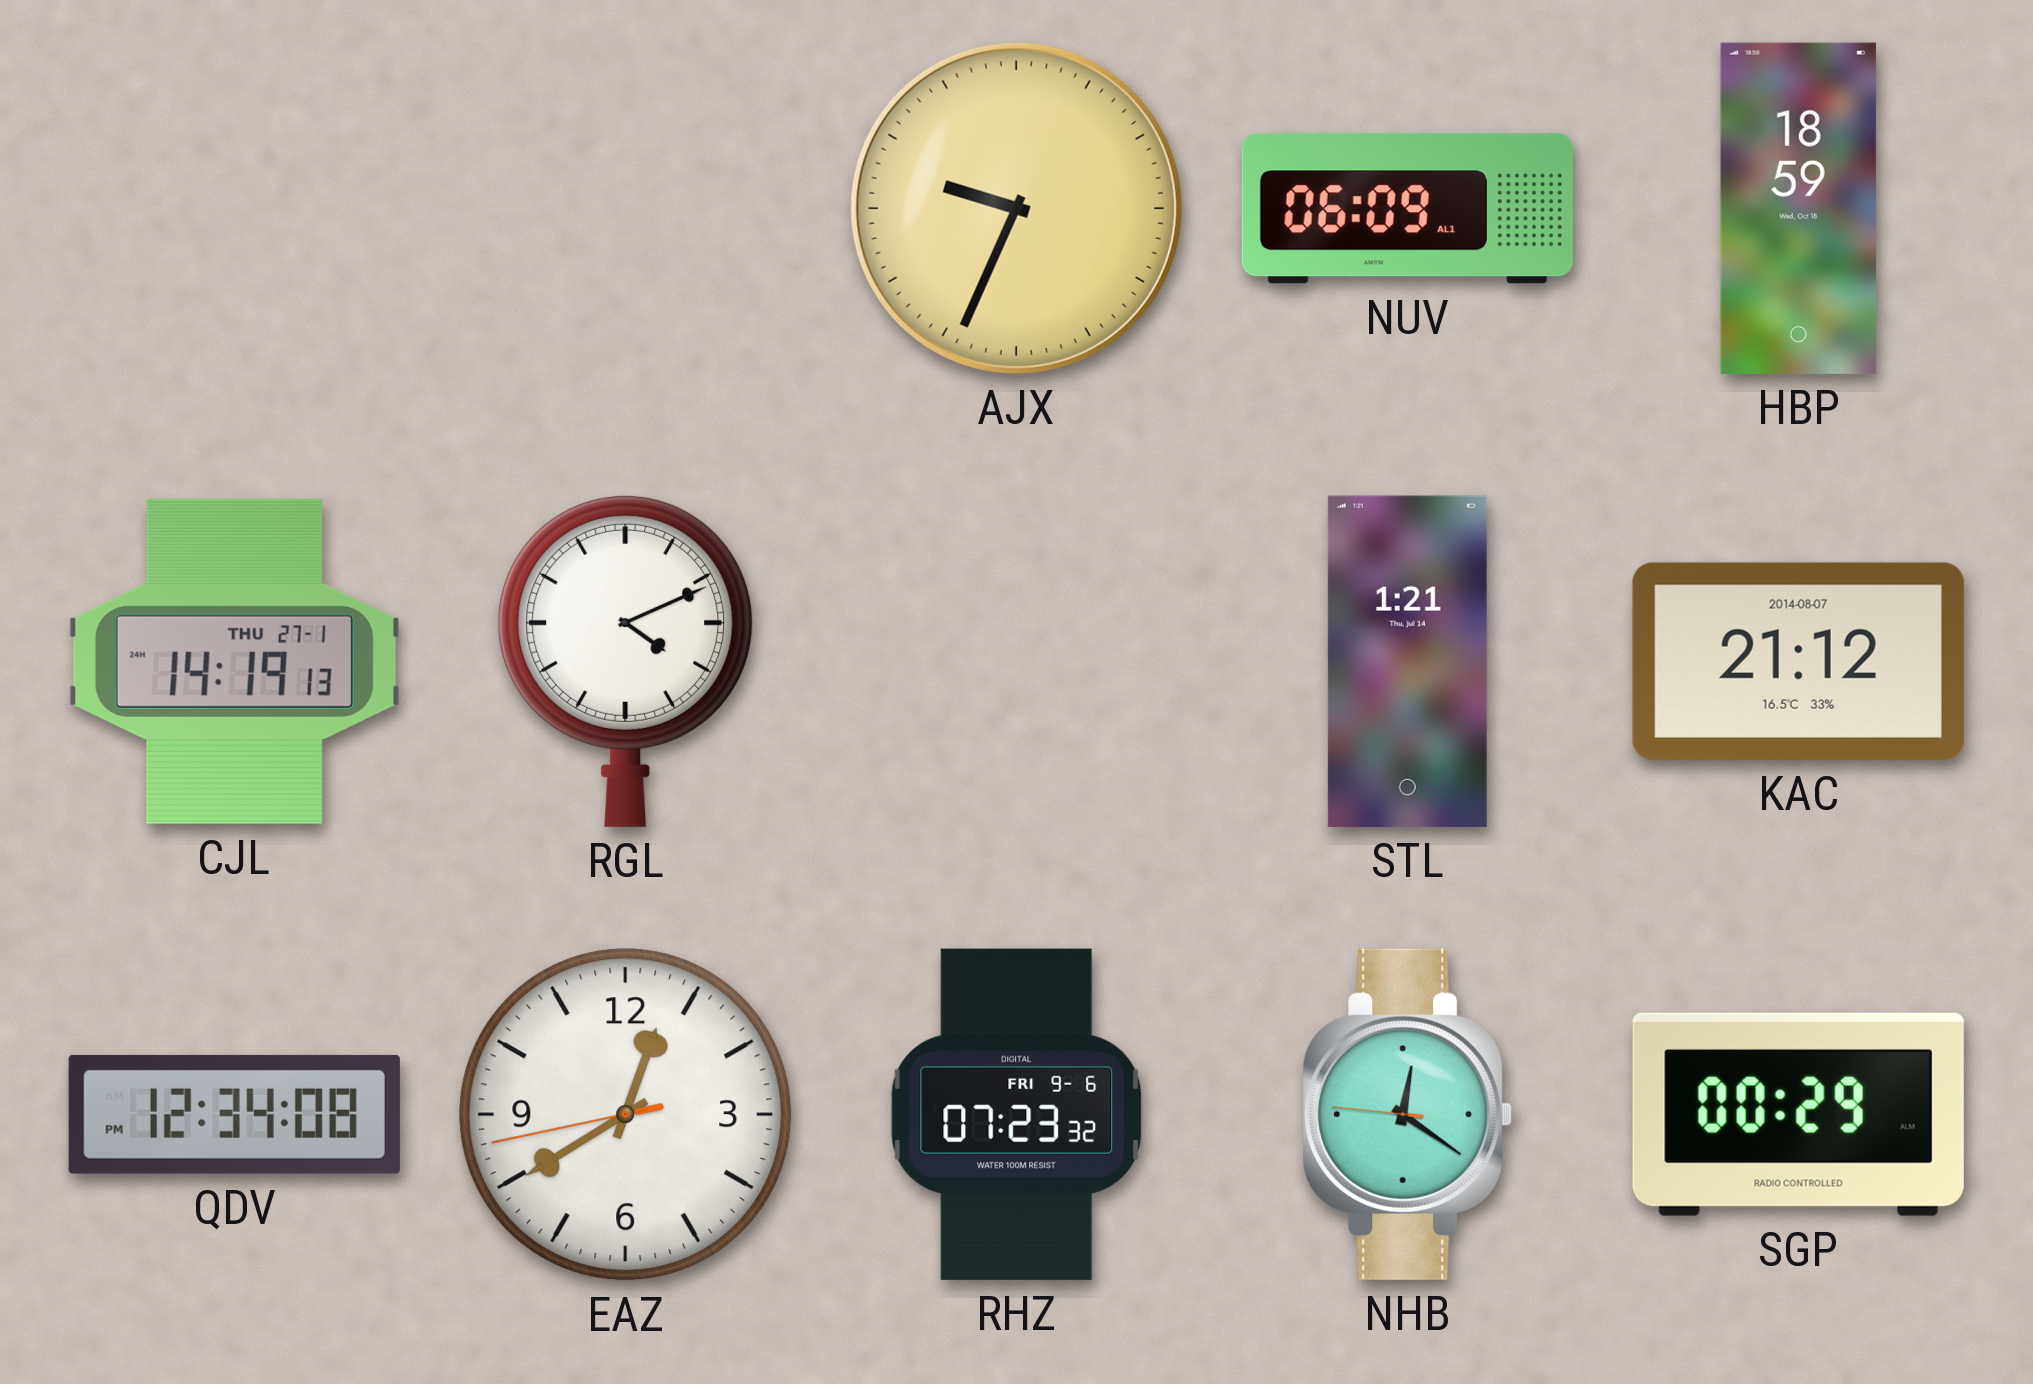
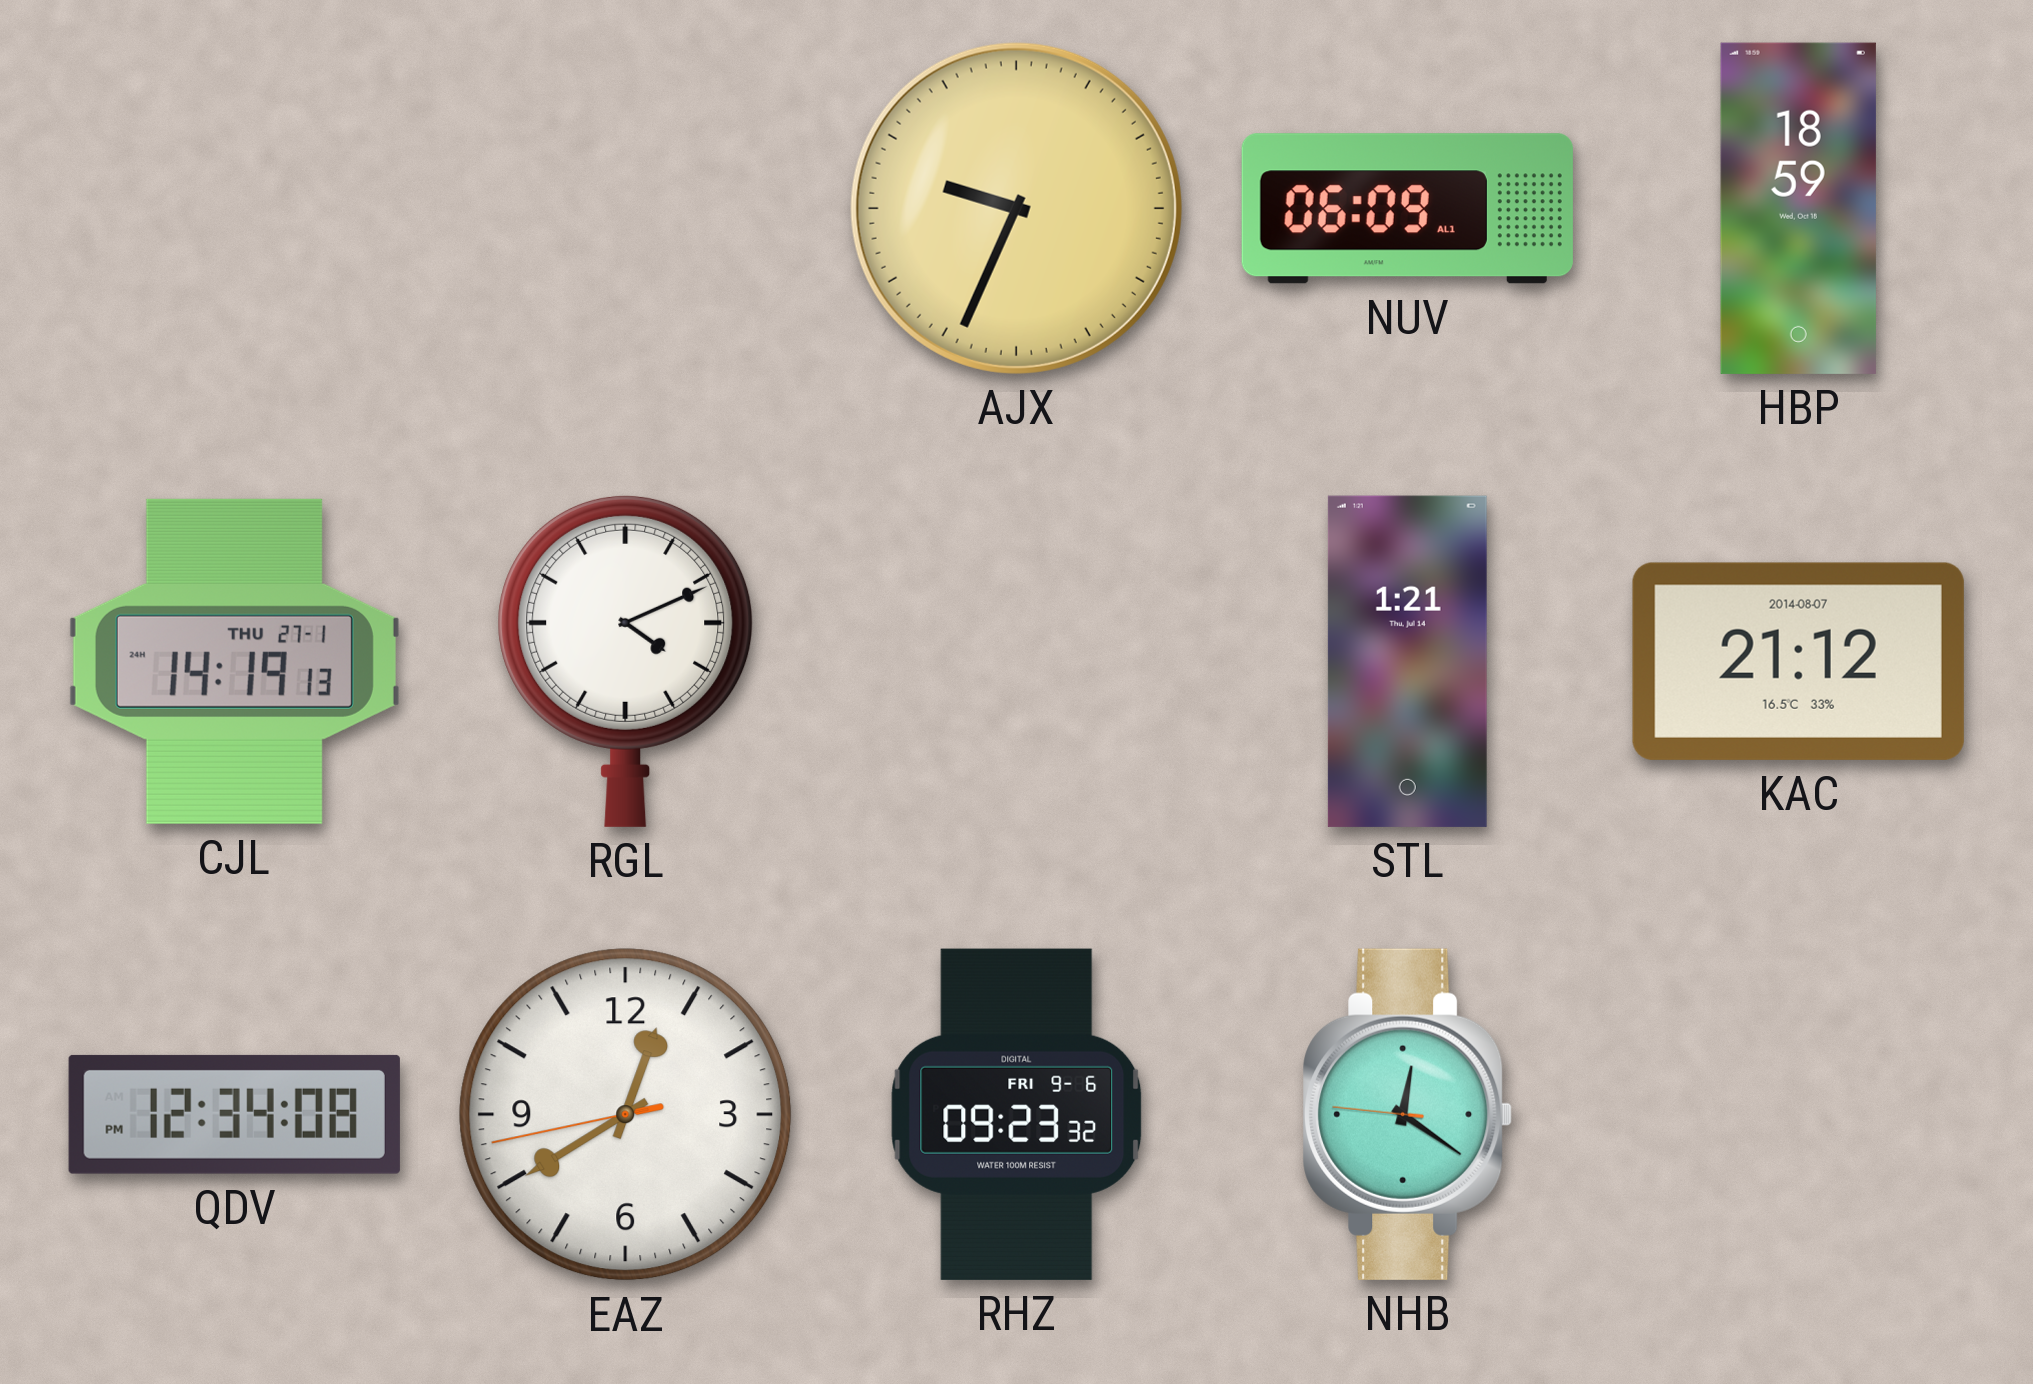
RHZ: 07:23 -> 09:23 (1017, 1114)
SGP: 00:29 -> none (1798, 1114)
